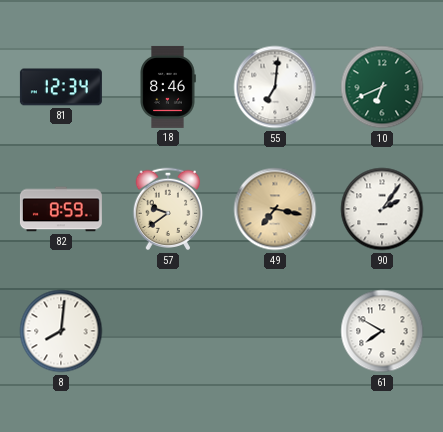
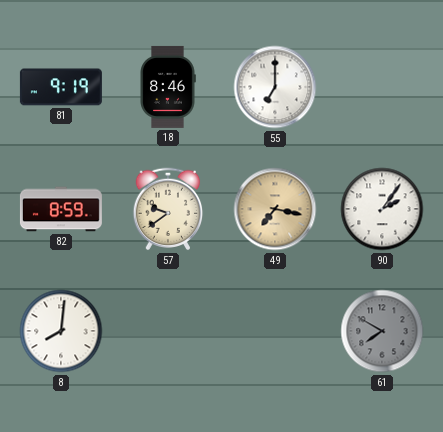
81: 12:34 -> 9:19 (61, 87)
55: 7:01 -> 7:00 (275, 87)
10: 6:41 -> none (382, 87)
61 dial: white -> grey (382, 331)
